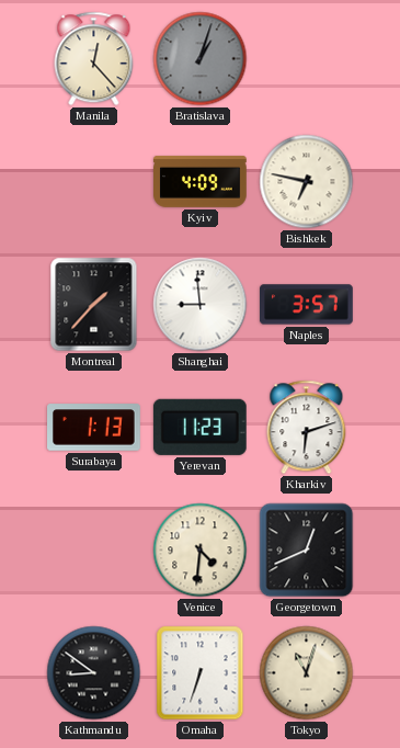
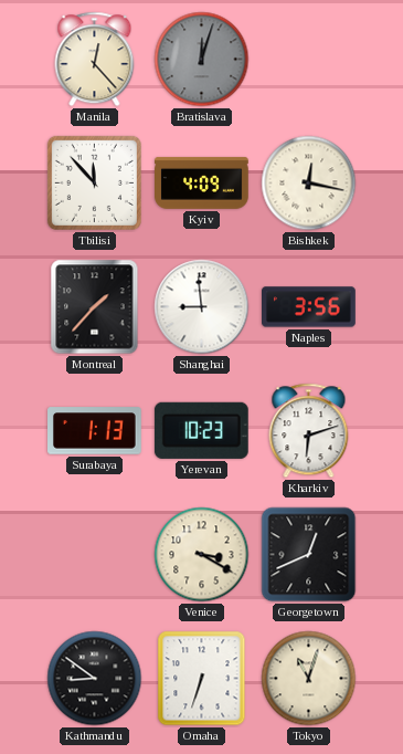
Bratislava: 1:03 -> 12:03 (202, 60)
Tbilisi: none -> 11:53 (94, 182)
Bishkek: 6:47 -> 12:17 (309, 184)
Naples: 3:57 -> 3:56 (309, 307)
Yerevan: 11:23 -> 10:23 (201, 430)
Venice: 4:31 -> 3:20 (202, 555)
